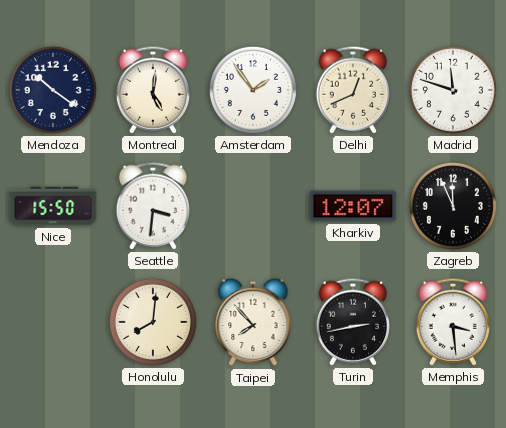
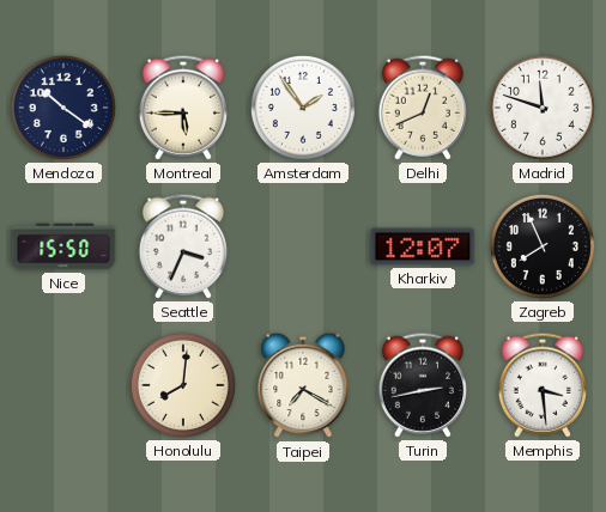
Montreal: 5:01 -> 5:45 (182, 108)
Seattle: 3:31 -> 3:34 (182, 246)
Zagreb: 11:56 -> 7:56 (543, 246)
Taipei: 7:53 -> 7:20 (303, 385)
